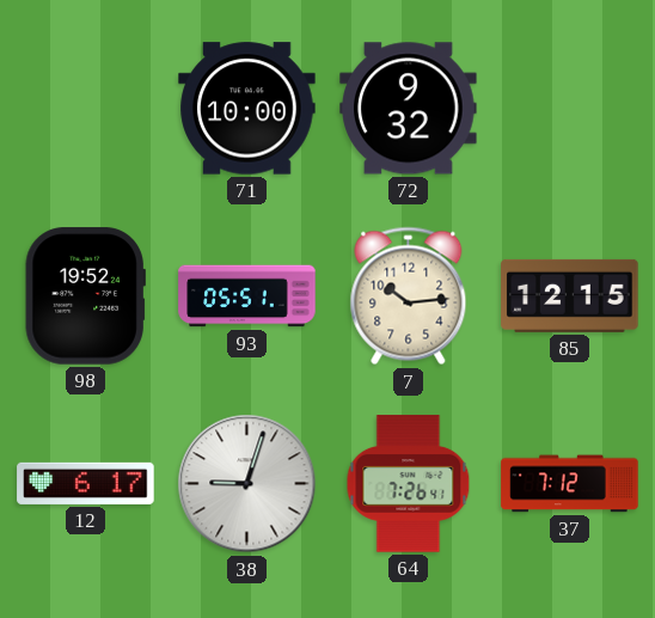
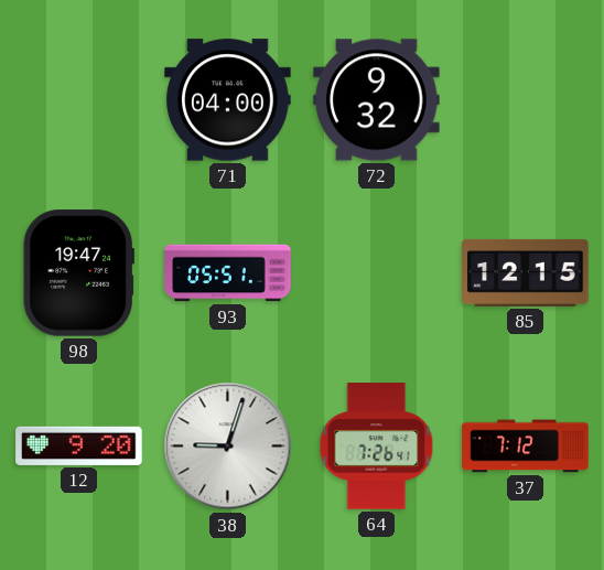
71: 10:00 -> 04:00 (228, 100)
98: 19:52 -> 19:47 (78, 273)
7: 10:14 -> none (409, 296)
12: 6:17 -> 9:20 (79, 445)
